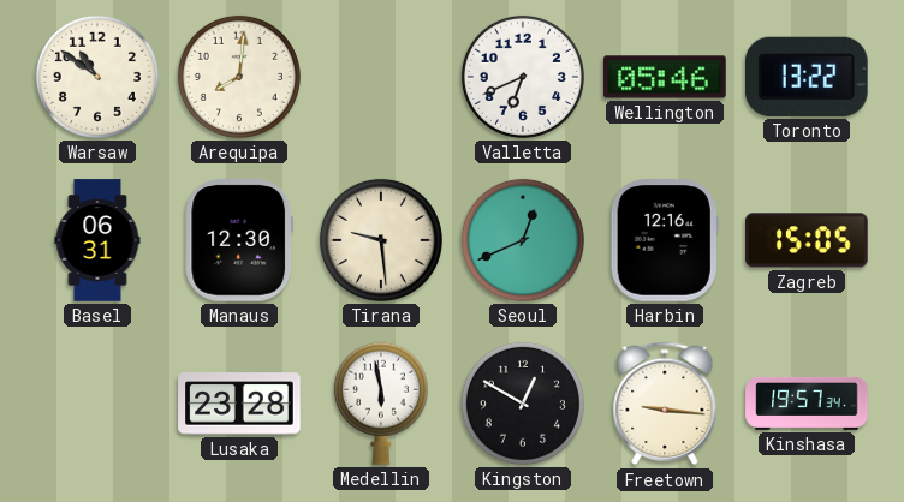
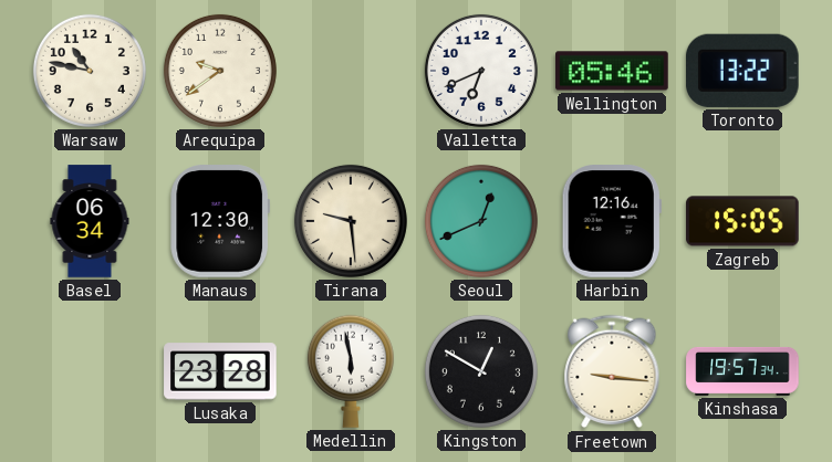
Warsaw: 10:51 -> 10:47 (90, 71)
Arequipa: 8:01 -> 9:39 (220, 71)
Basel: 06:31 -> 06:34 (90, 221)
